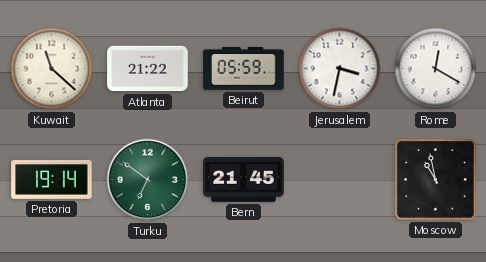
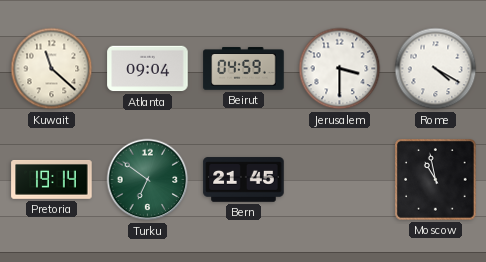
Atlanta: 21:22 -> 09:04 (148, 69)
Beirut: 05:59 -> 04:59 (244, 69)
Jerusalem: 3:32 -> 3:30 (340, 69)
Rome: 12:20 -> 4:20 (436, 69)
